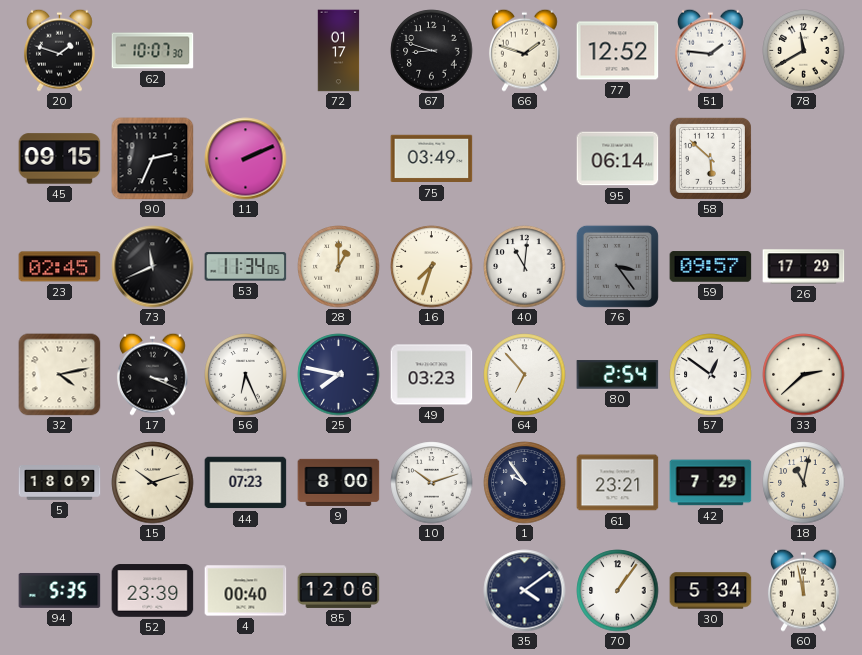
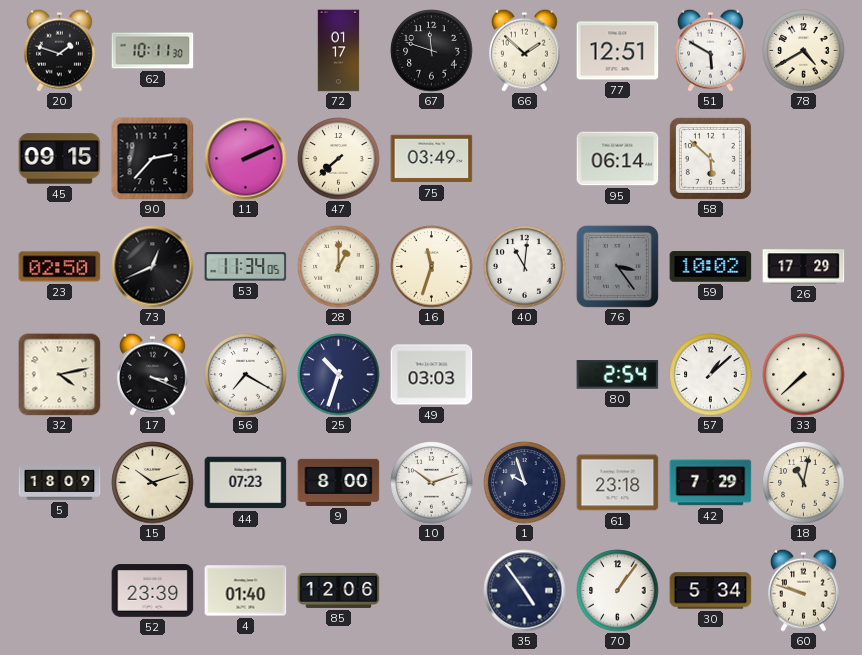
62: 10:07 -> 10:11 (153, 51)
67: 8:48 -> 11:48 (432, 51)
66: 1:48 -> 1:52 (525, 50)
77: 12:52 -> 12:51 (618, 51)
51: 1:46 -> 5:50 (711, 50)
78: 11:40 -> 4:40 (804, 51)
90: 2:34 -> 2:37 (153, 159)
47: none -> 7:38 (339, 159)
23: 02:45 -> 02:50 (60, 267)
73: 11:41 -> 12:41 (153, 267)
16: 7:33 -> 11:33 (432, 267)
59: 09:57 -> 10:02 (711, 267)
56: 6:26 -> 7:20 (246, 375)
25: 7:47 -> 10:33 (339, 375)
49: 03:23 -> 03:03 (432, 375)
64: 6:53 -> none (525, 375)
57: 12:51 -> 1:08 (711, 375)
33: 2:38 -> 7:38 (804, 375)
1: 9:54 -> 9:57 (525, 483)
61: 23:21 -> 23:18 (618, 483)
94: 5:35 -> none (60, 590)
4: 00:40 -> 01:40 (246, 591)
35: 4:09 -> 4:54 (525, 591)
60: 11:58 -> 9:48 (804, 590)
